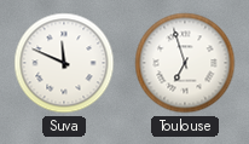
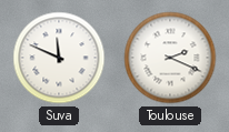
Toulouse: 6:57 -> 2:19 (170, 58)
